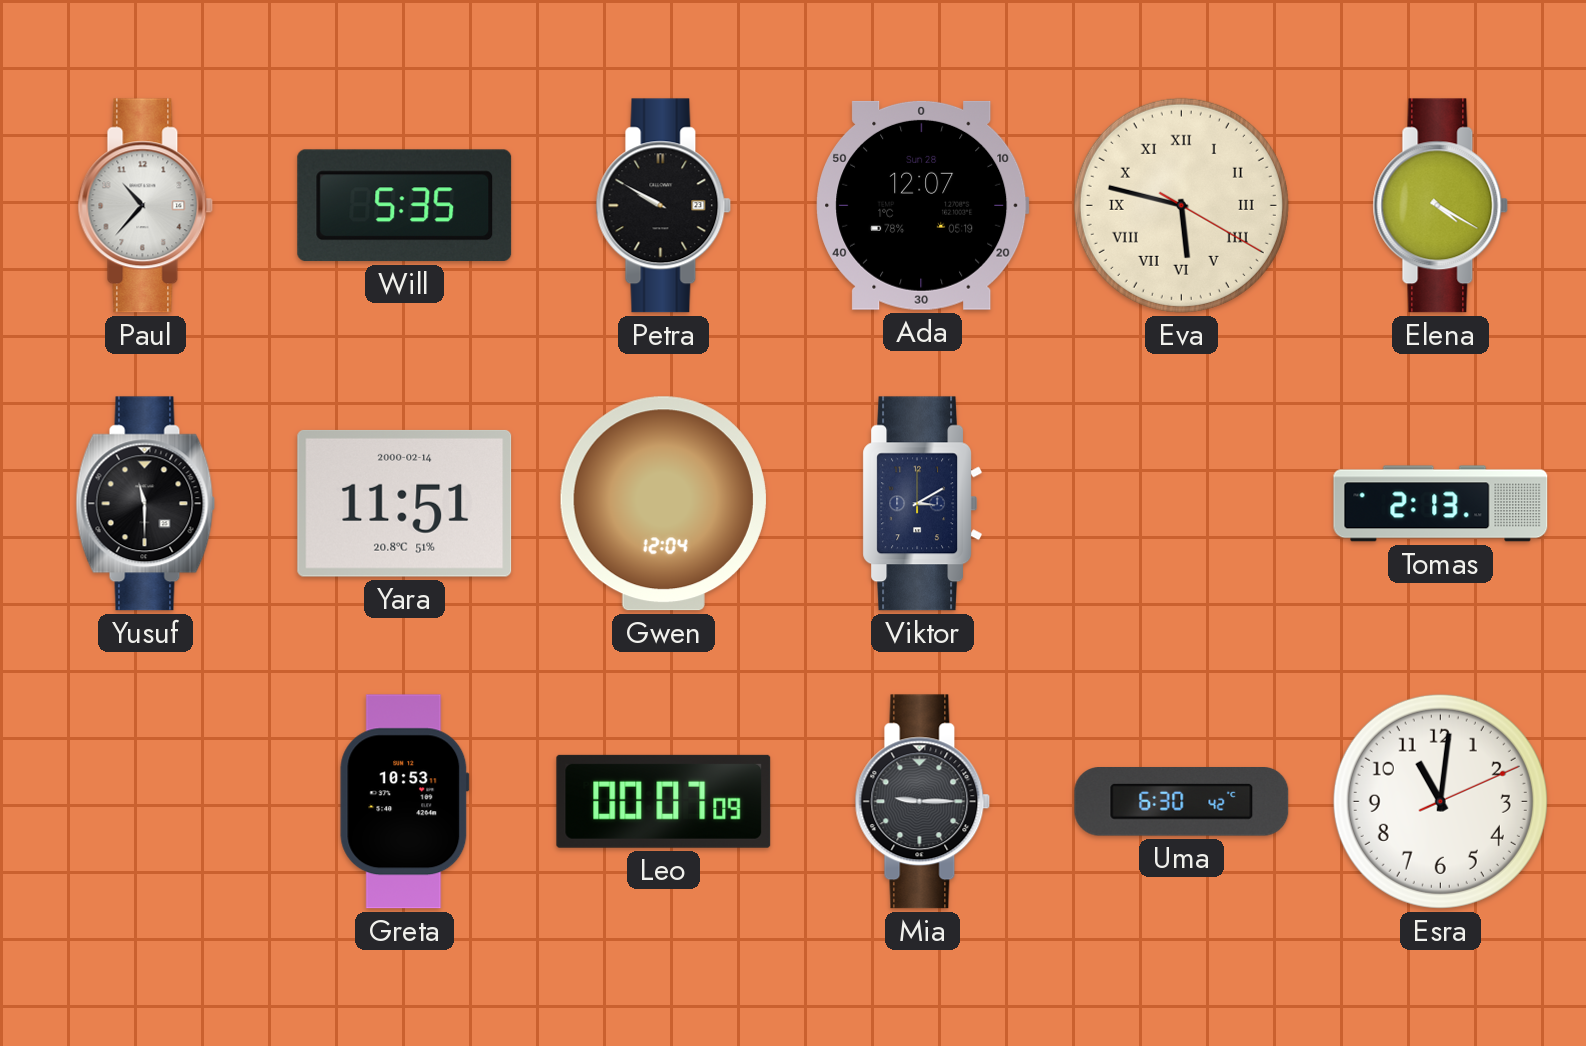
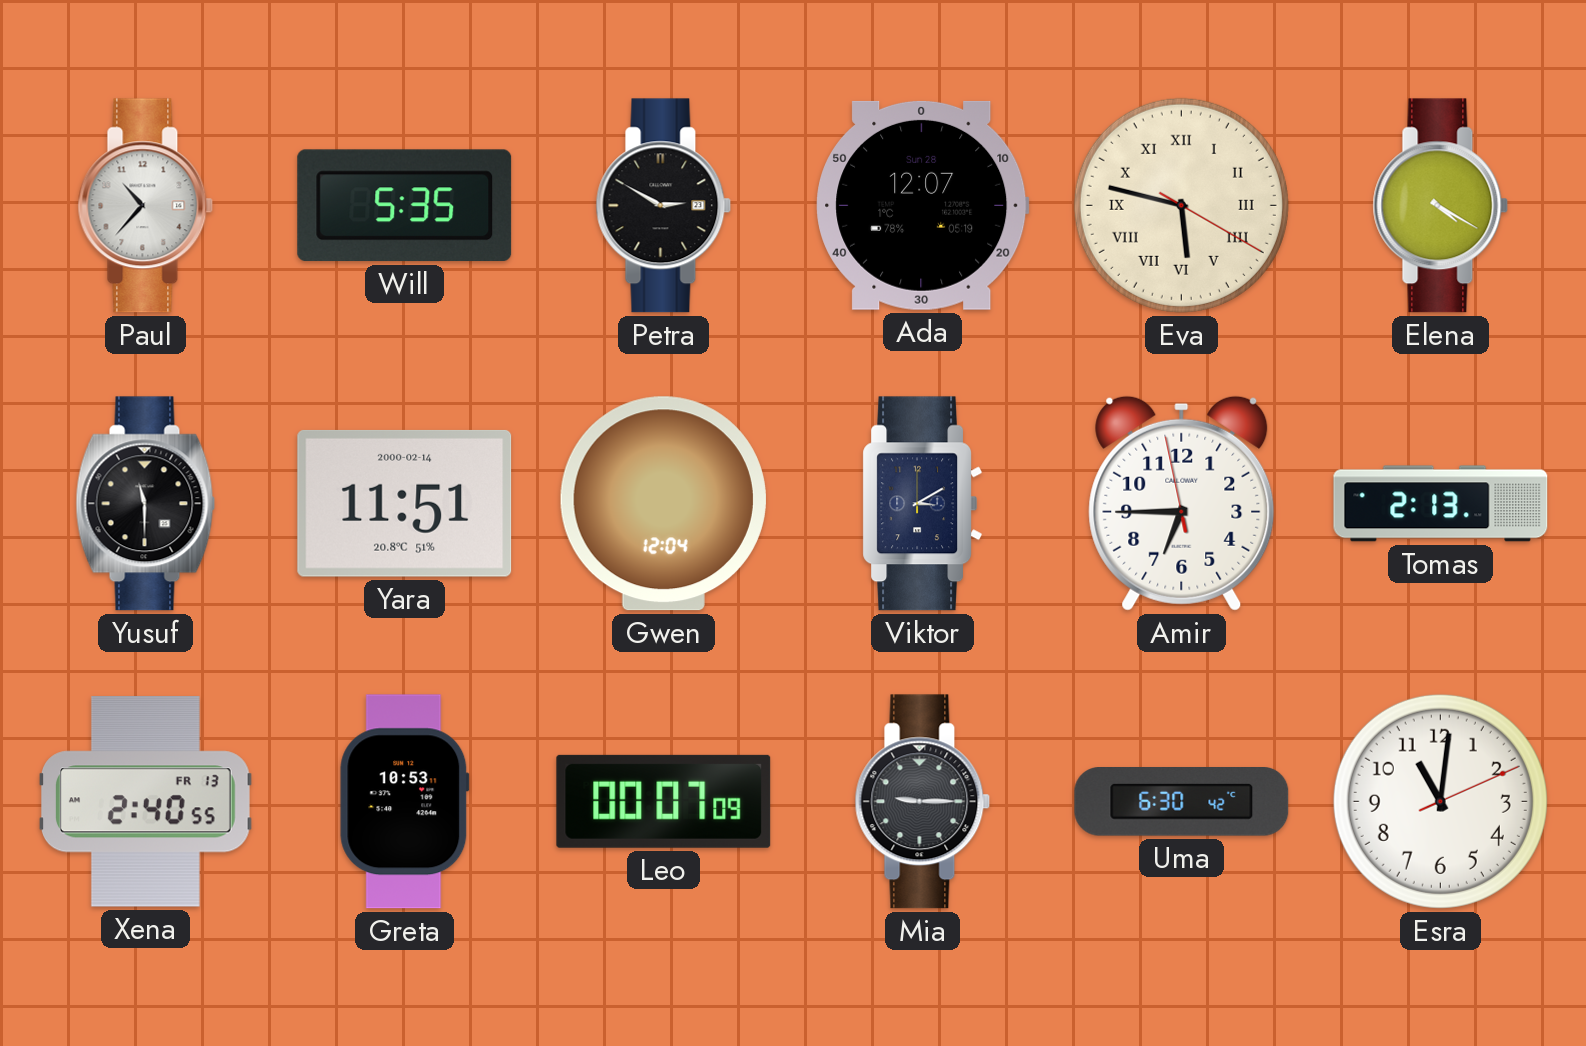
Petra: 9:50 -> 2:50 (664, 206)
Amir: none -> 6:44 (1182, 503)
Xena: none -> 2:40 (145, 802)
